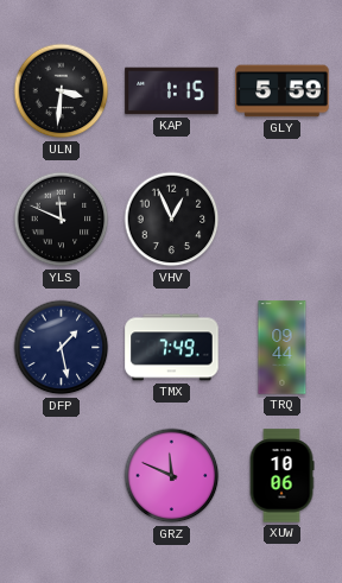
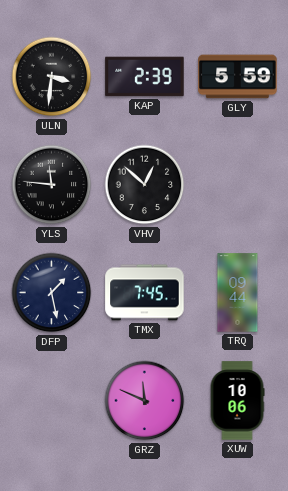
KAP: 1:15 -> 2:39 (145, 77)
YLS: 11:49 -> 11:46 (52, 185)
VHV: 12:56 -> 12:52 (145, 185)
TMX: 7:49 -> 7:45 (145, 293)
